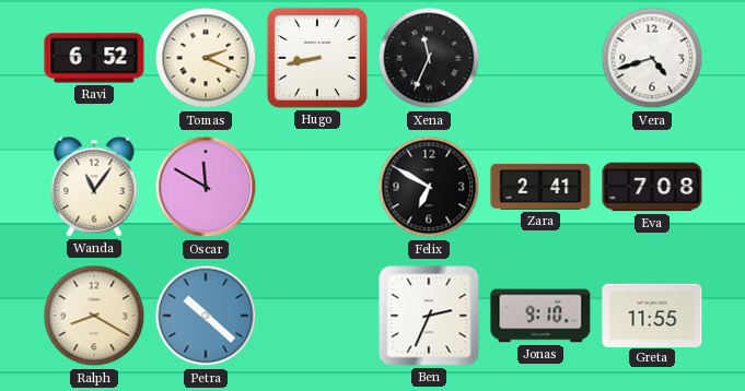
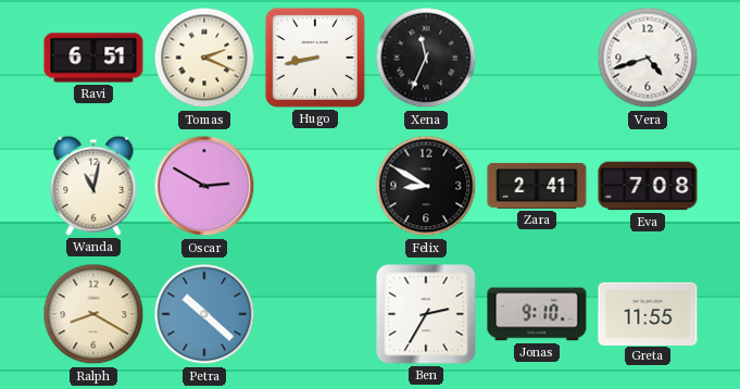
Ravi: 6:52 -> 6:51 (93, 58)
Wanda: 11:06 -> 11:02 (93, 186)
Oscar: 11:50 -> 2:50 (204, 186)
Felix: 6:50 -> 8:50 (426, 186)
Ben: 2:34 -> 2:35 (426, 314)
